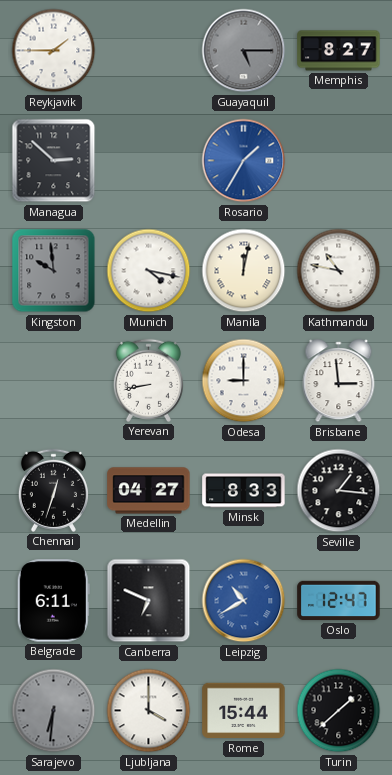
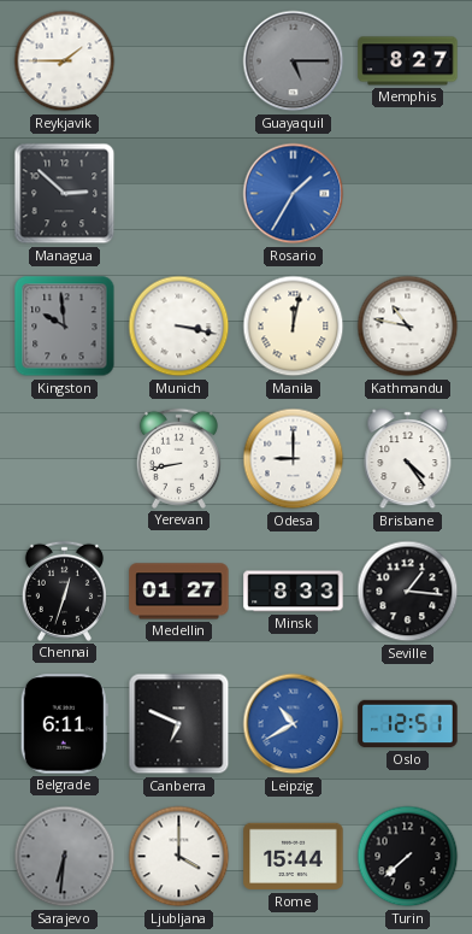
Munich: 4:17 -> 3:17 (179, 327)
Brisbane: 2:59 -> 4:24 (408, 459)
Medellin: 04:27 -> 01:27 (179, 592)
Oslo: 12:47 -> 12:51 (408, 724)
Turin: 1:38 -> 7:38 (408, 857)
